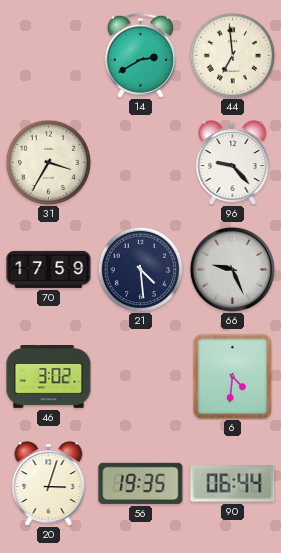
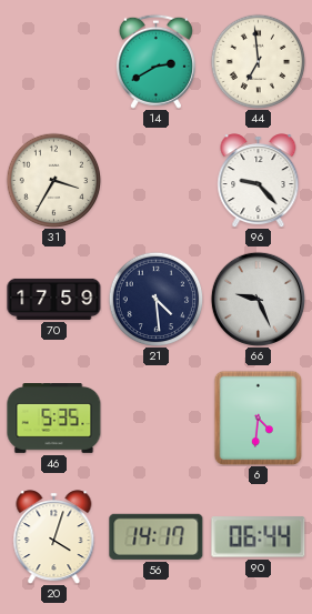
46: 3:02 -> 5:35 (54, 419)
20: 3:03 -> 4:03 (54, 537)
56: 19:35 -> 14:17 (157, 536)
